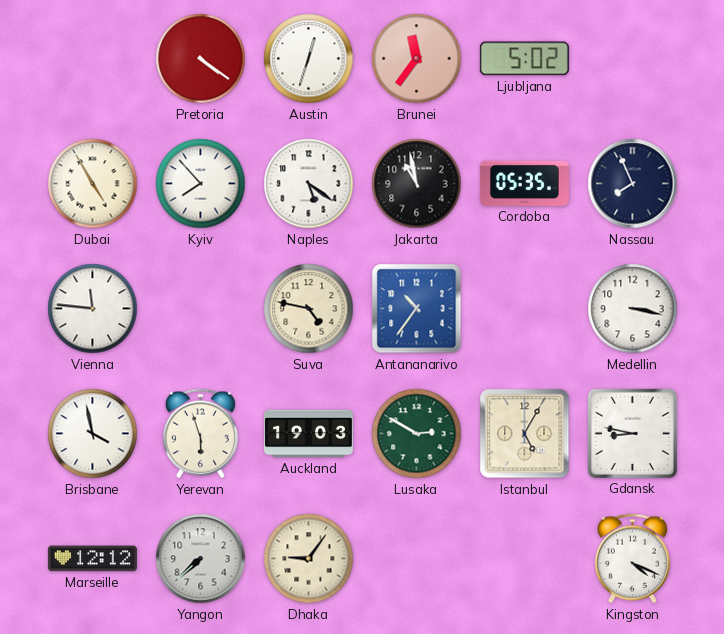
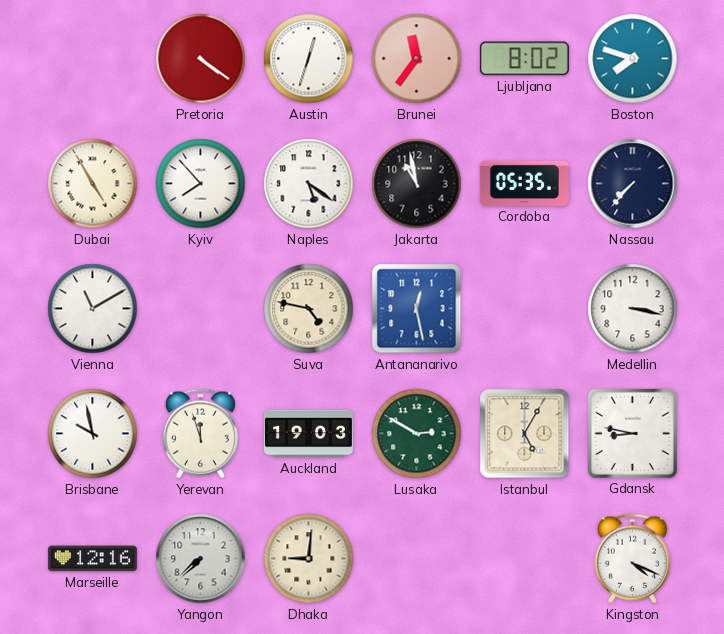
Ljubljana: 5:02 -> 8:02 (524, 59)
Boston: none -> 7:48 (633, 59)
Nassau: 7:56 -> 7:37 (633, 184)
Vienna: 11:46 -> 11:10 (93, 309)
Antananarivo: 10:36 -> 12:28 (417, 309)
Brisbane: 3:58 -> 9:58 (93, 434)
Yerevan: 5:57 -> 11:57 (200, 434)
Marseille: 12:12 -> 12:16 (92, 559)
Dhaka: 9:06 -> 9:01 (309, 559)
